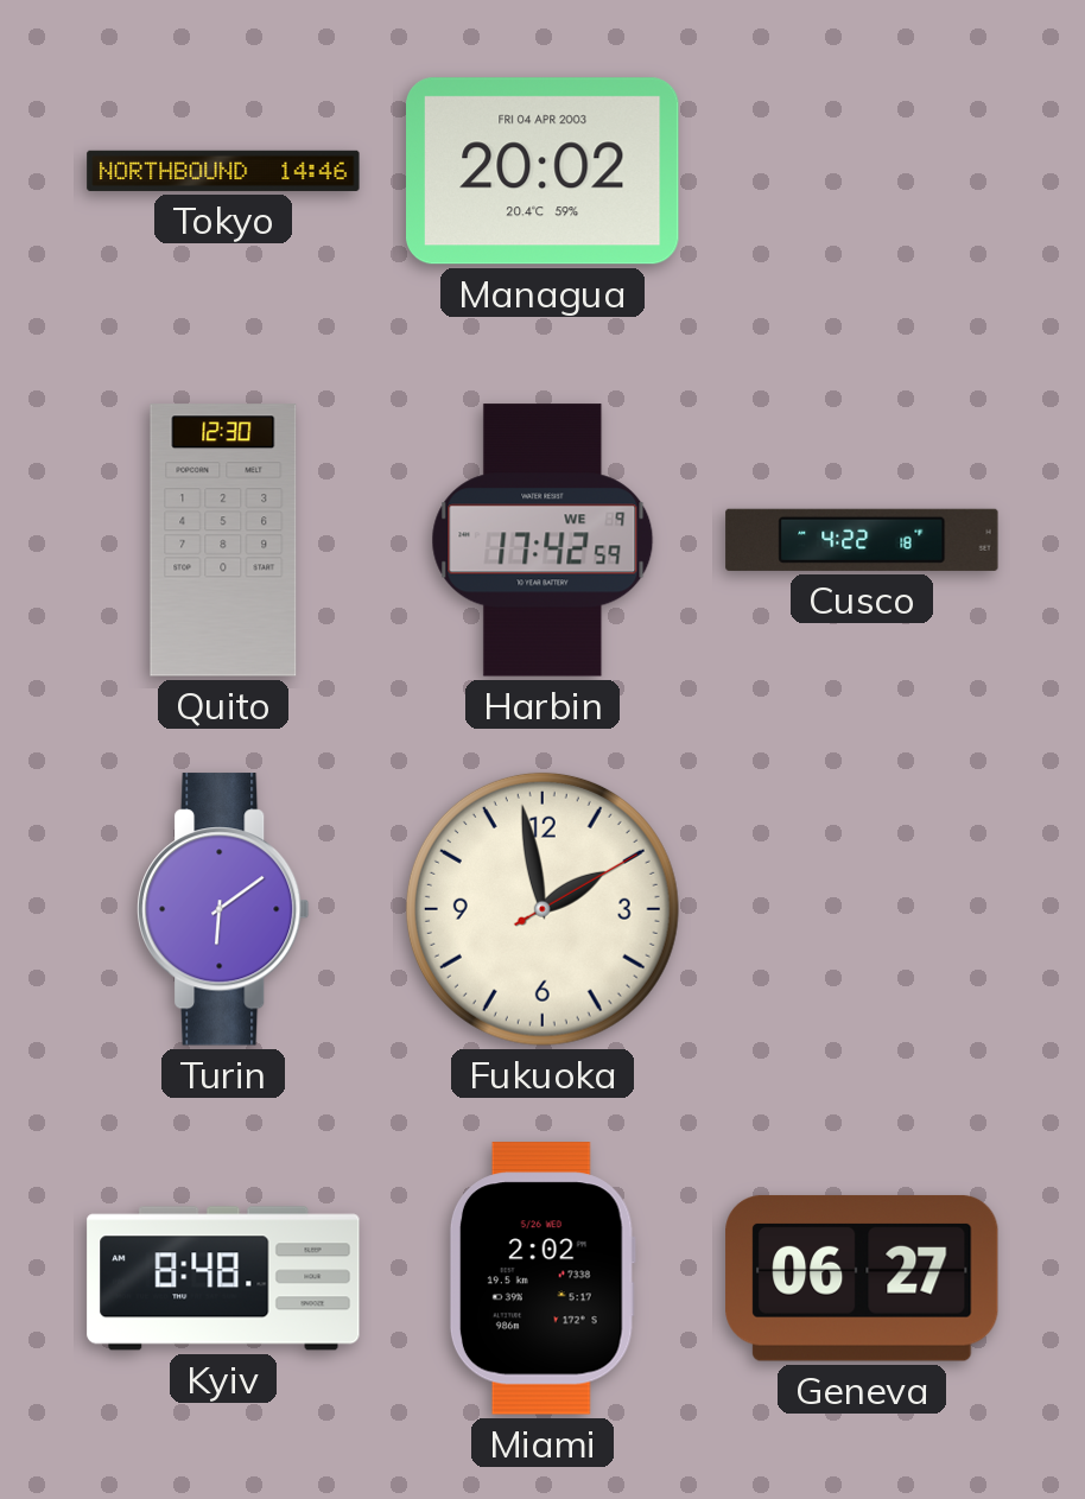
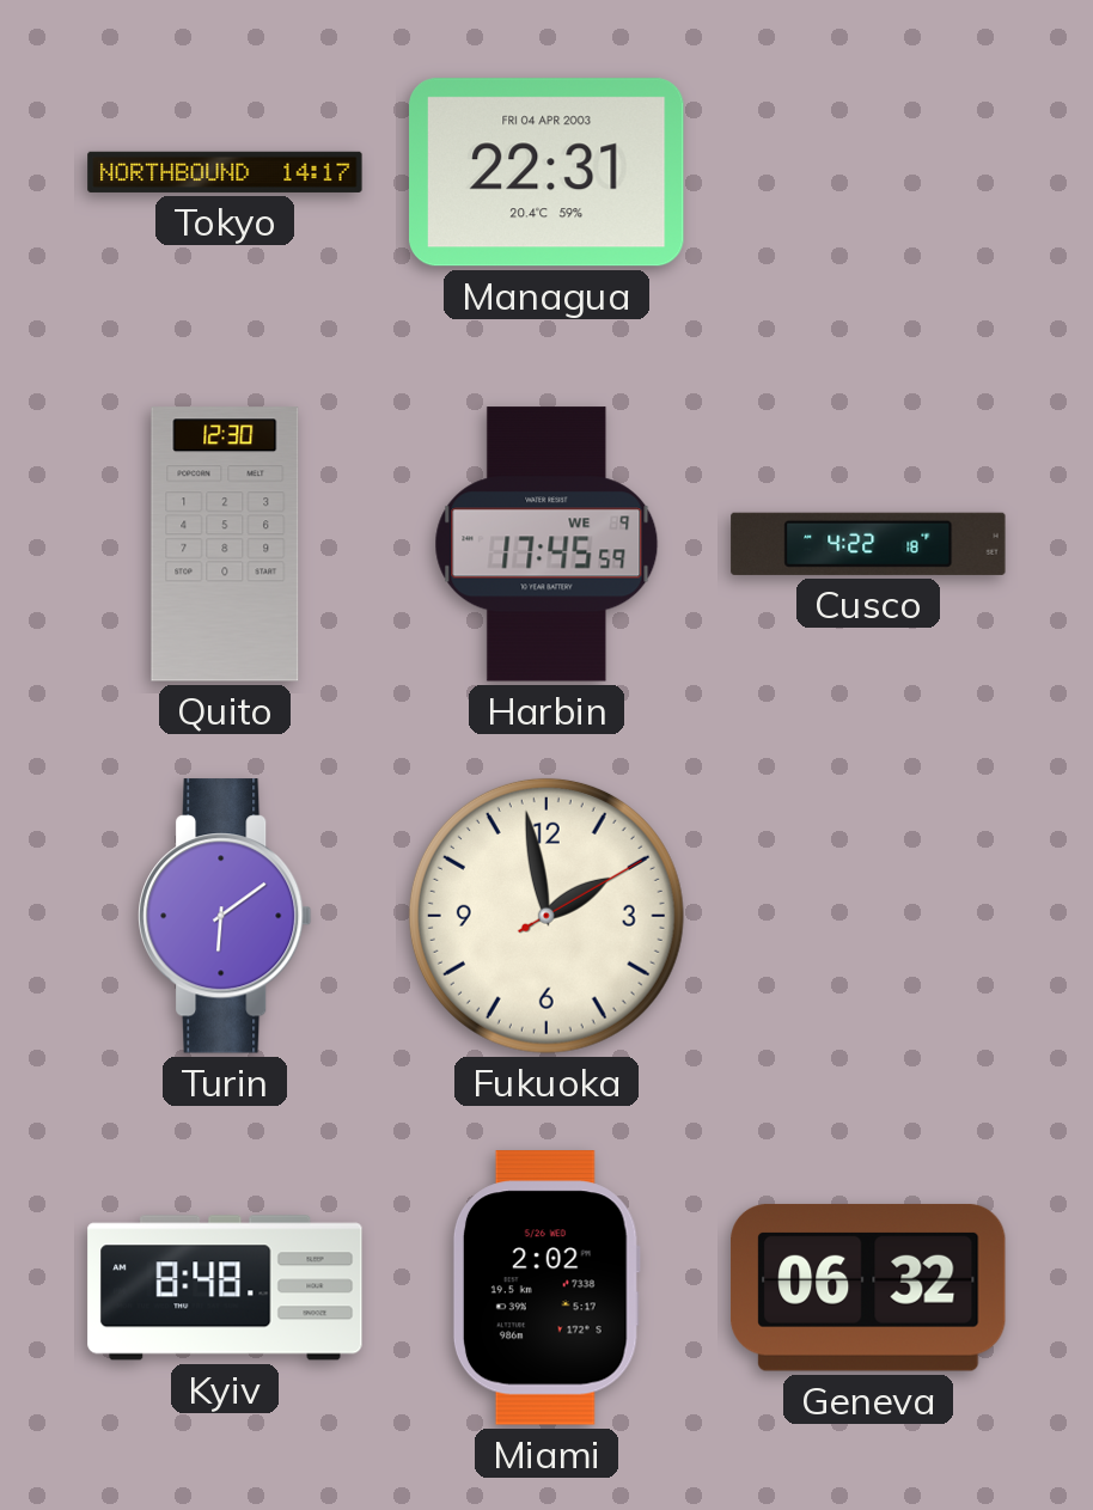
Tokyo: 14:46 -> 14:17 (225, 172)
Managua: 20:02 -> 22:31 (548, 172)
Harbin: 17:42 -> 17:45 (546, 544)
Geneva: 06:27 -> 06:32 (868, 1288)
